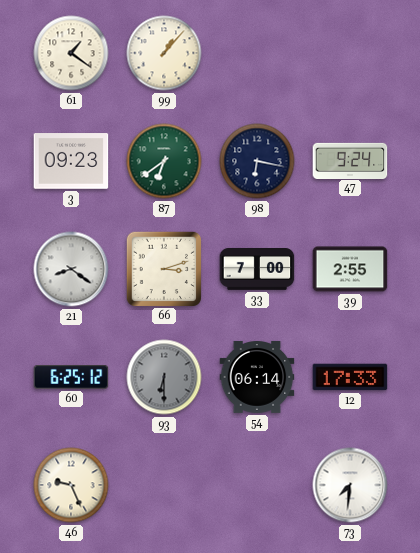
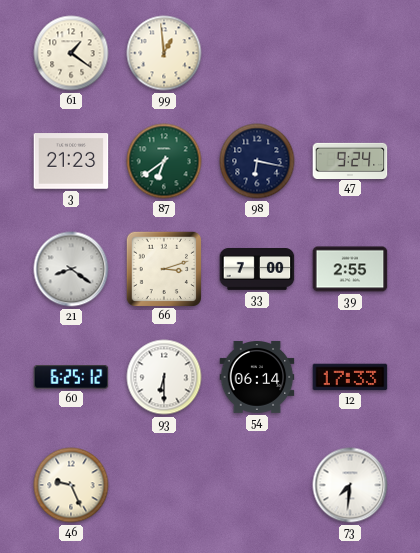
99: 1:07 -> 12:59 (164, 53)
3: 09:23 -> 21:23 (71, 161)
93 dial: grey -> white (164, 377)
